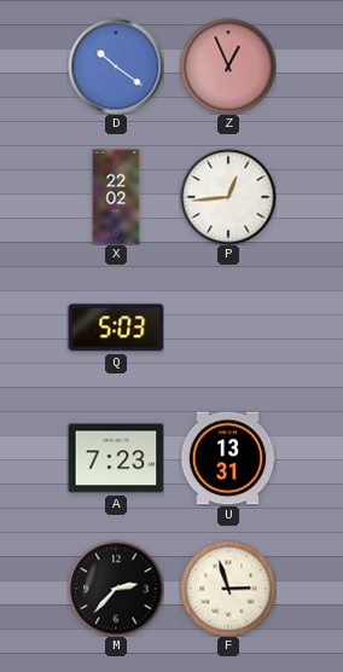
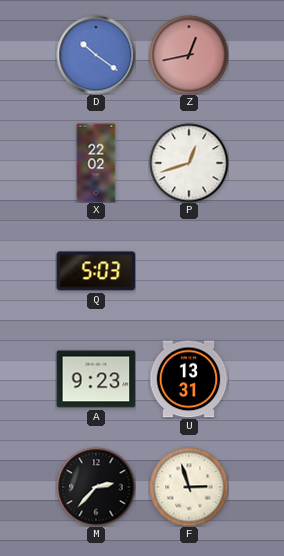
Z: 12:56 -> 12:43 (189, 55)
P: 12:44 -> 12:42 (189, 163)
A: 7:23 -> 9:23 (96, 379)
